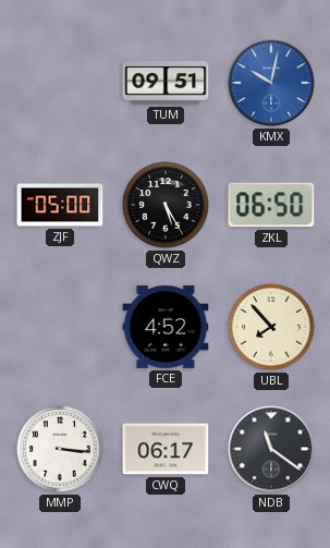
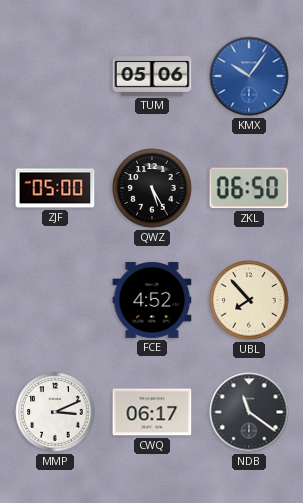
TUM: 09:51 -> 05:06 (152, 76)
KMX: 10:02 -> 10:06 (249, 76)
MMP: 3:16 -> 3:11 (55, 412)
